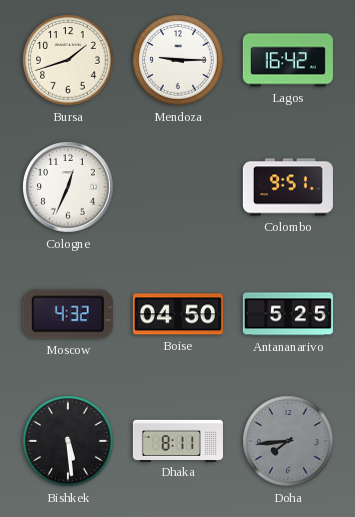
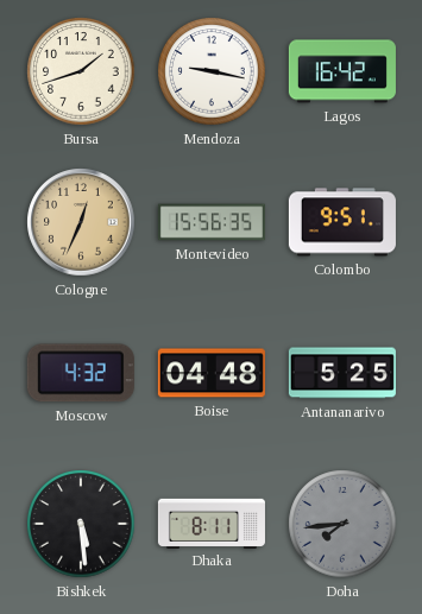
Mendoza: 9:15 -> 9:17 (212, 71)
Cologne dial: white -> champagne (81, 222)
Montevideo: none -> 15:56 (212, 222)
Boise: 04:50 -> 04:48 (212, 373)
